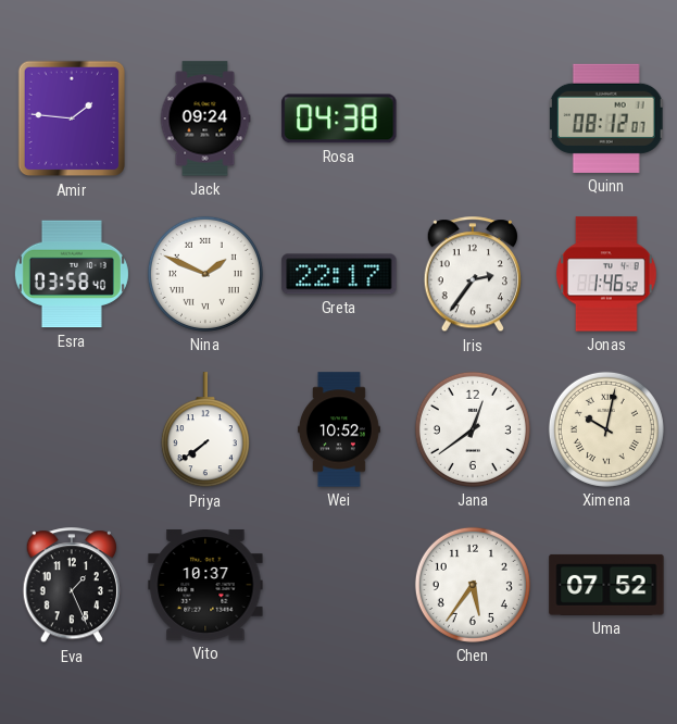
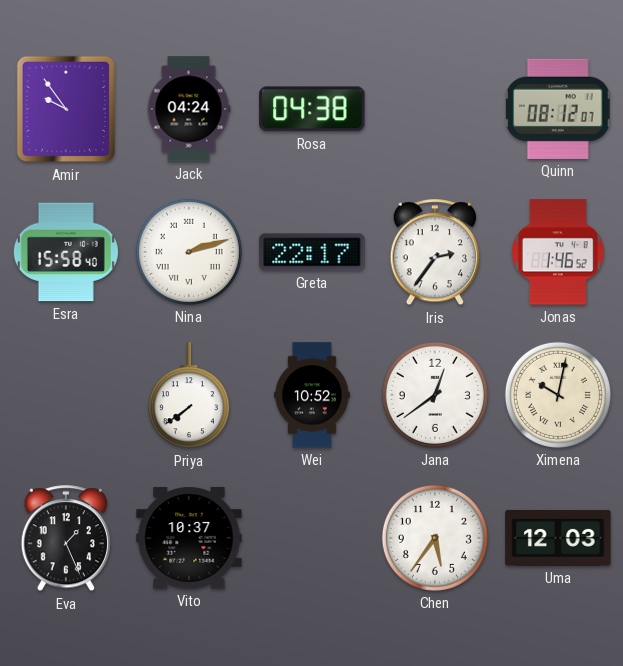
Amir: 1:46 -> 9:54 (65, 109)
Jack: 09:24 -> 04:24 (189, 109)
Esra: 03:58 -> 15:58 (66, 252)
Nina: 1:49 -> 2:12 (189, 252)
Uma: 07:52 -> 12:03 (558, 538)
